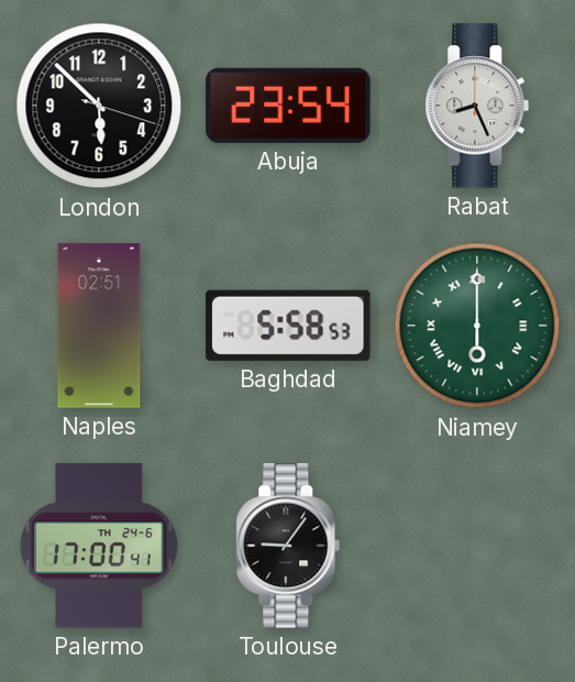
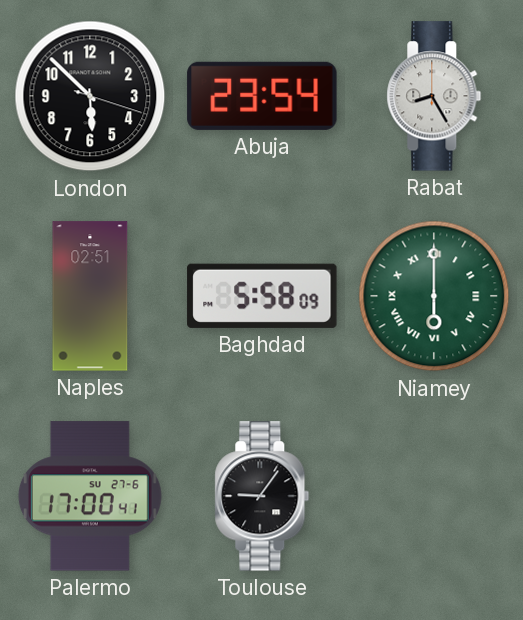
Rabat: 8:26 -> 8:25 (434, 96)
Baghdad: 5:58:53 -> 5:58:09 (262, 296)
Palermo date: TH 24-6 -> SU 27-6 (90, 496)
